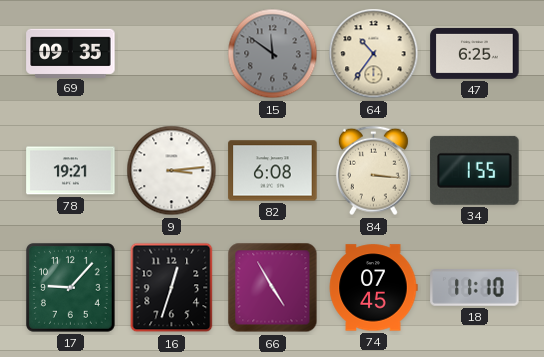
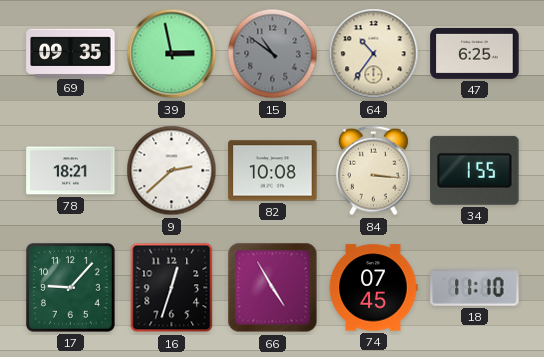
39: none -> 2:58 (172, 54)
15: 11:51 -> 10:51 (273, 54)
78: 19:21 -> 18:21 (71, 171)
9: 3:14 -> 2:38 (172, 171)
82: 6:08 -> 10:08 (273, 171)
